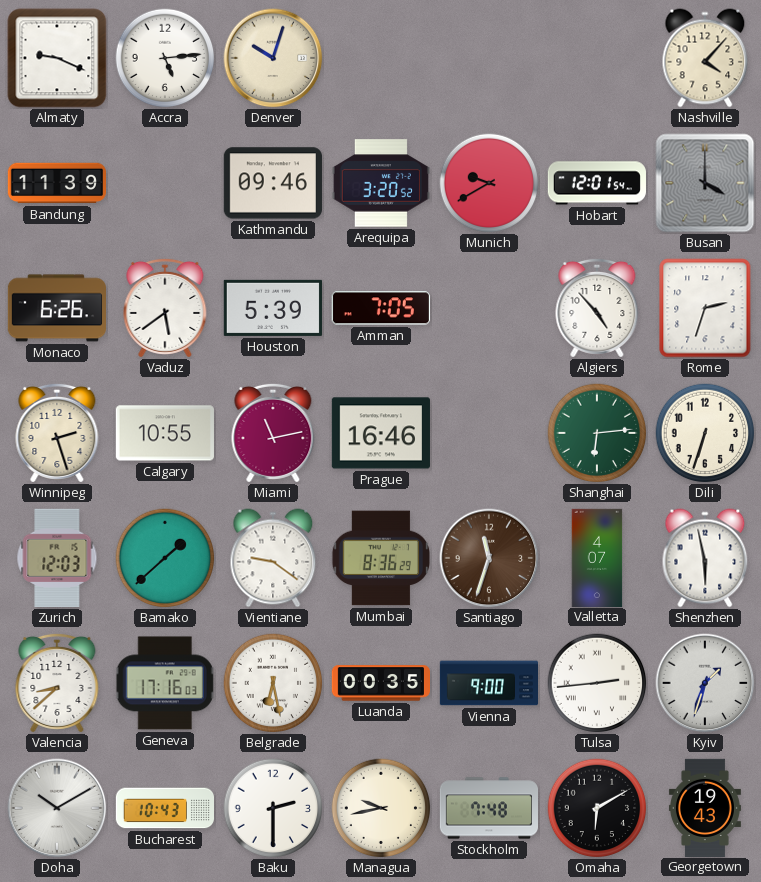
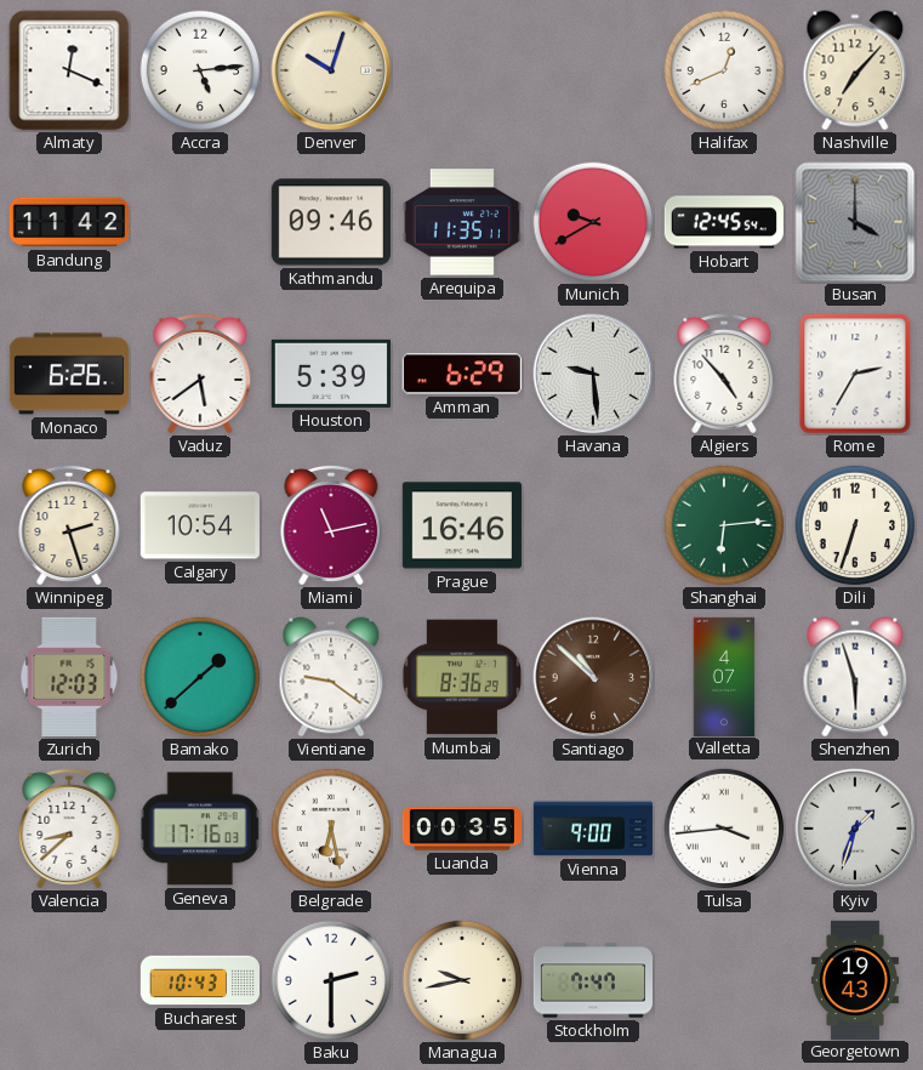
Almaty: 9:19 -> 12:19 (69, 70)
Halifax: none -> 12:41 (724, 70)
Nashville: 4:07 -> 7:07 (855, 70)
Bandung: 11:39 -> 11:42 (68, 222)
Arequipa: 3:20 -> 11:35 (462, 222)
Hobart: 12:01 -> 12:45 (724, 222)
Amman: 7:05 -> 6:29 (462, 374)
Havana: none -> 9:29 (593, 374)
Rome: 2:33 -> 2:35 (855, 374)
Calgary: 10:55 -> 10:54 (200, 525)
Santiago: 11:33 -> 10:52 (593, 677)
Shenzhen: 5:58 -> 5:57 (855, 677)
Tulsa: 2:44 -> 3:44 (724, 829)
Doha: 10:10 -> none (57, 808)
Stockholm: 7:48 -> 7:47 (592, 980)
Omaha: 6:10 -> none (597, 808)
